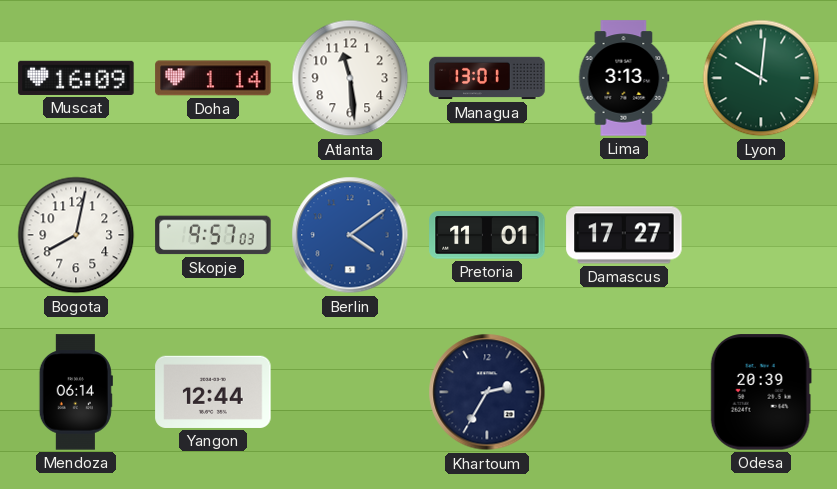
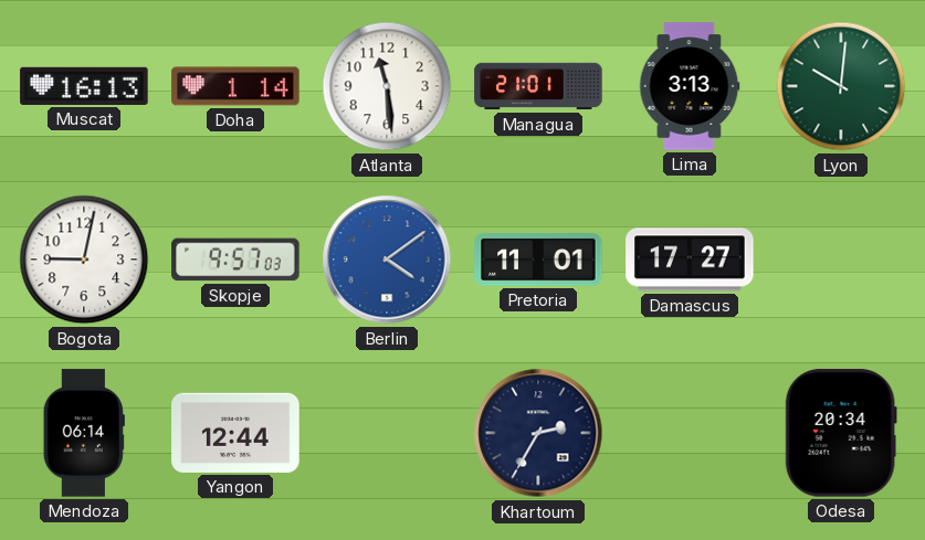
Muscat: 16:09 -> 16:13 (84, 86)
Managua: 13:01 -> 21:01 (538, 86)
Bogota: 8:02 -> 9:02 (84, 260)
Odesa: 20:39 -> 20:34 (841, 433)
